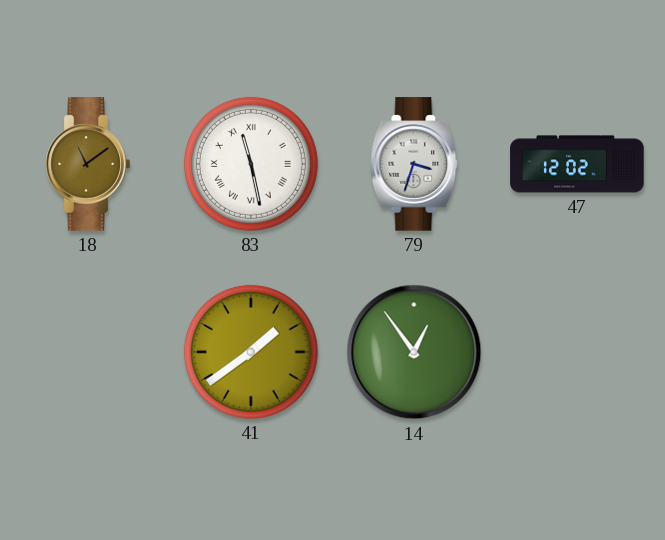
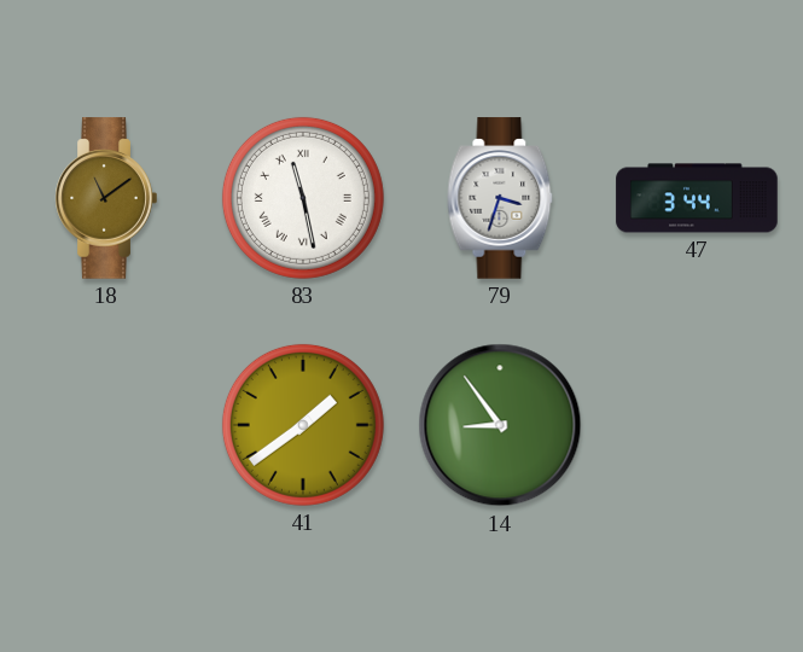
47: 12:02 -> 3:44 (697, 198)
14: 12:54 -> 8:54 (500, 425)
